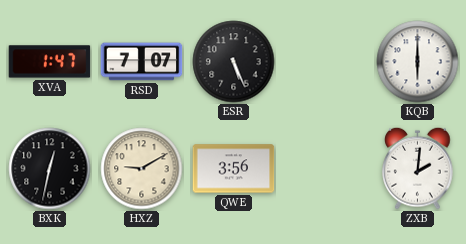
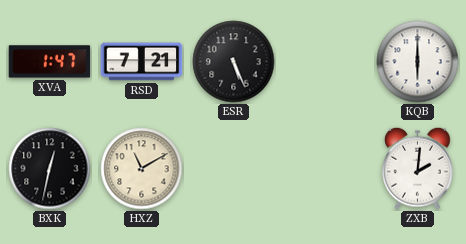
RSD: 7:07 -> 7:21 (142, 62)
HXZ: 9:10 -> 11:10 (142, 169)
QWE: 3:56 -> none (234, 169)
